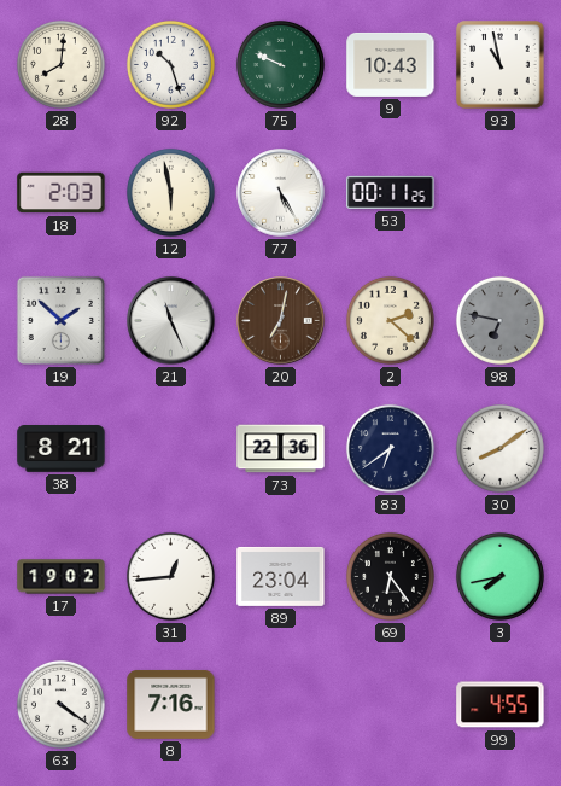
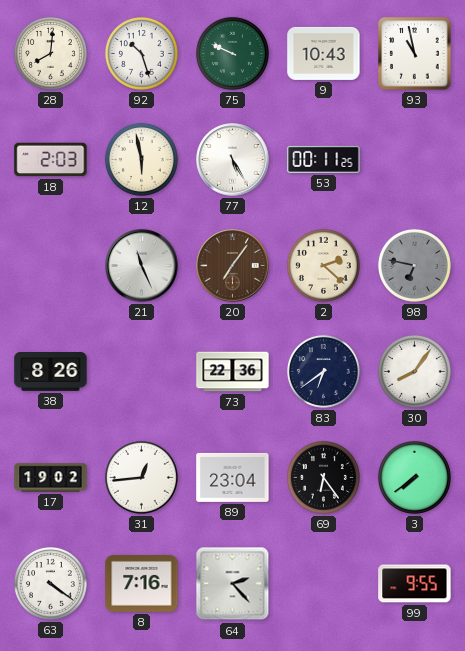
19: 1:52 -> none (60, 320)
20: 7:02 -> 7:06 (233, 266)
38: 8:21 -> 8:26 (51, 372)
30: 8:09 -> 8:06 (414, 371)
3: 7:43 -> 7:39 (414, 477)
64: none -> 2:23 (233, 584)
99: 4:55 -> 9:55 (415, 584)
